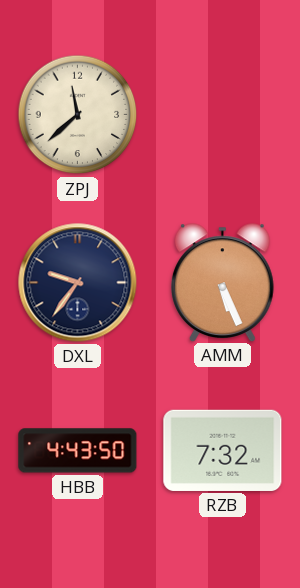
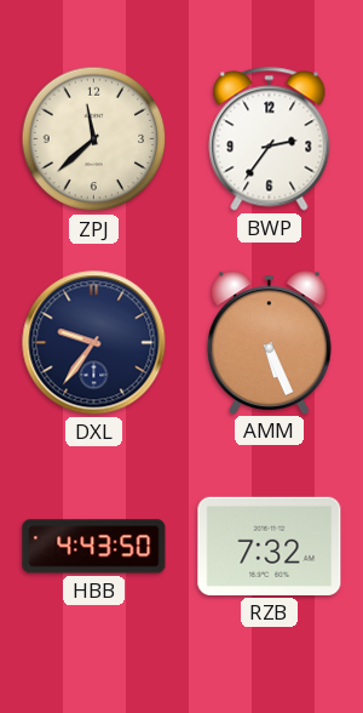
BWP: none -> 2:36 (270, 139)
